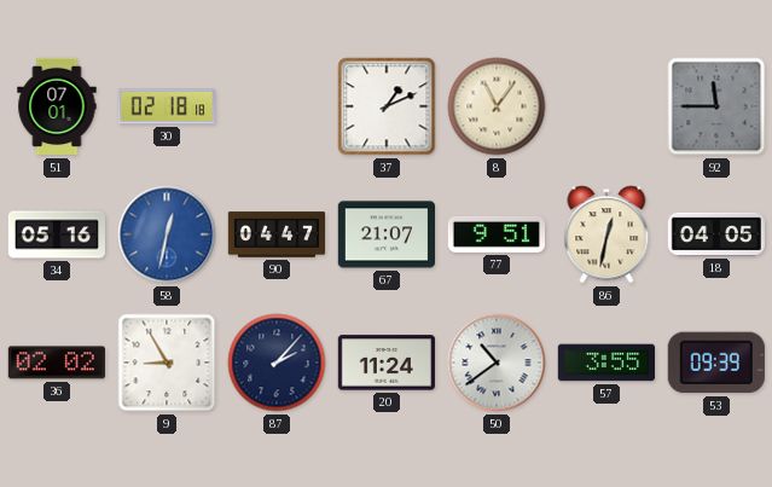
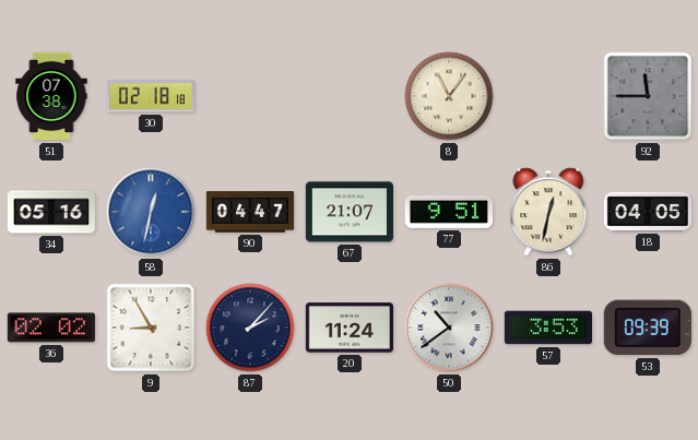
51: 07:01 -> 07:38 (51, 96)
37: 1:11 -> none (387, 106)
57: 3:55 -> 3:53 (547, 328)
